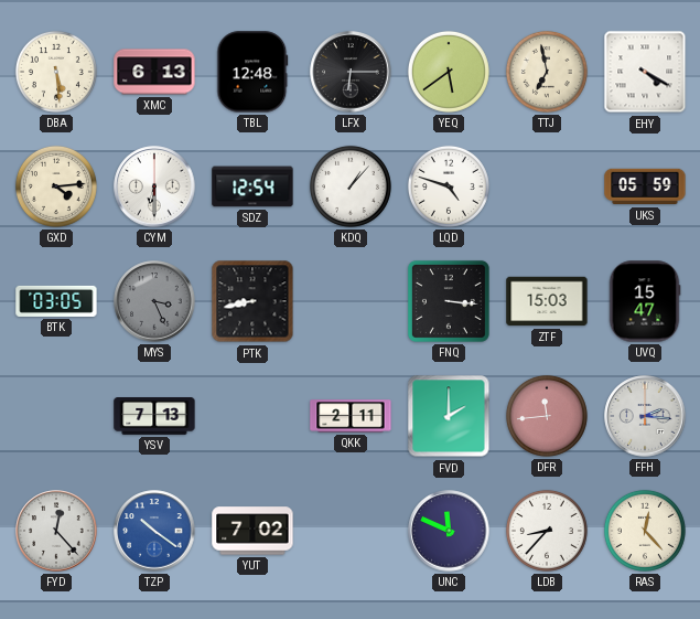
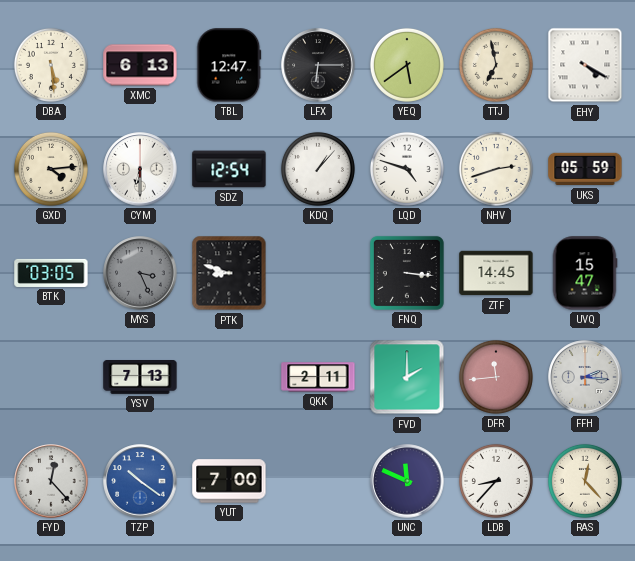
TBL: 12:48 -> 12:47 (229, 65)
NHV: none -> 2:42 (496, 169)
PTK: 8:43 -> 8:48 (229, 273)
ZTF: 15:03 -> 14:45 (496, 273)
YUT: 7:02 -> 7:00 (229, 481)
